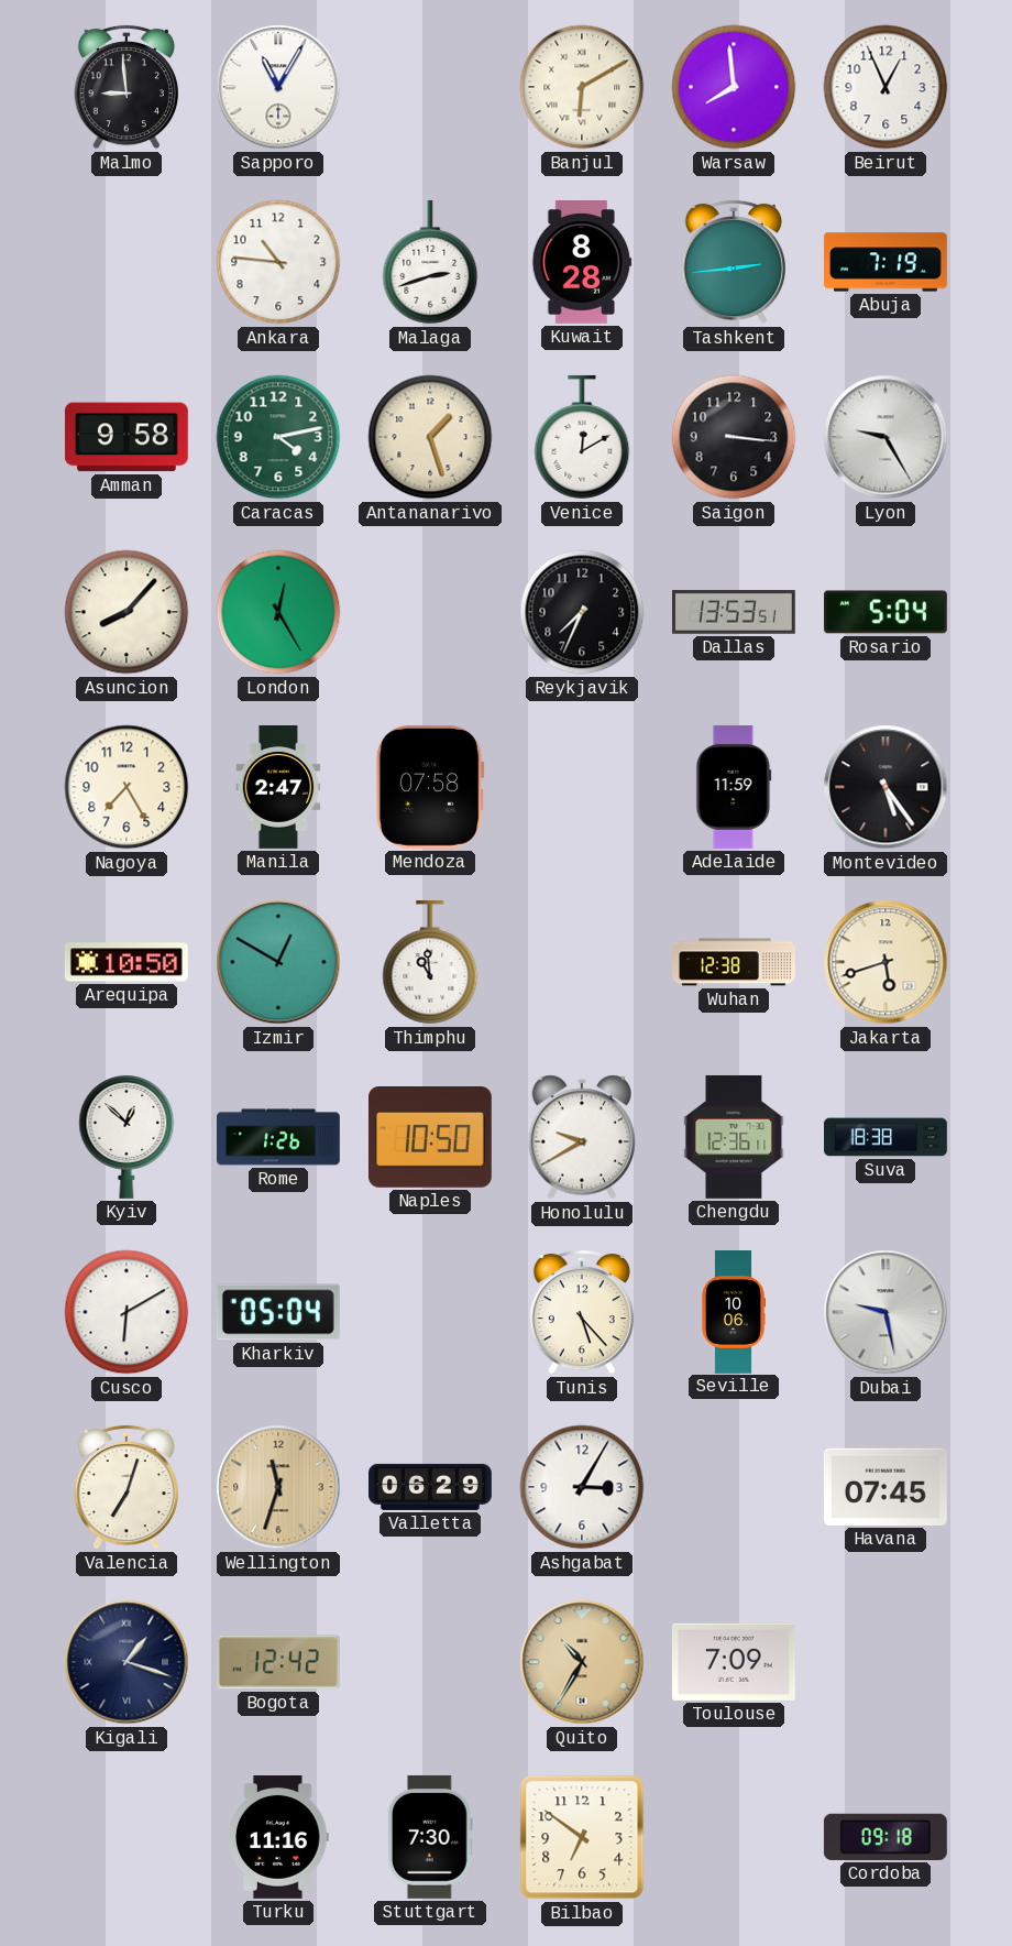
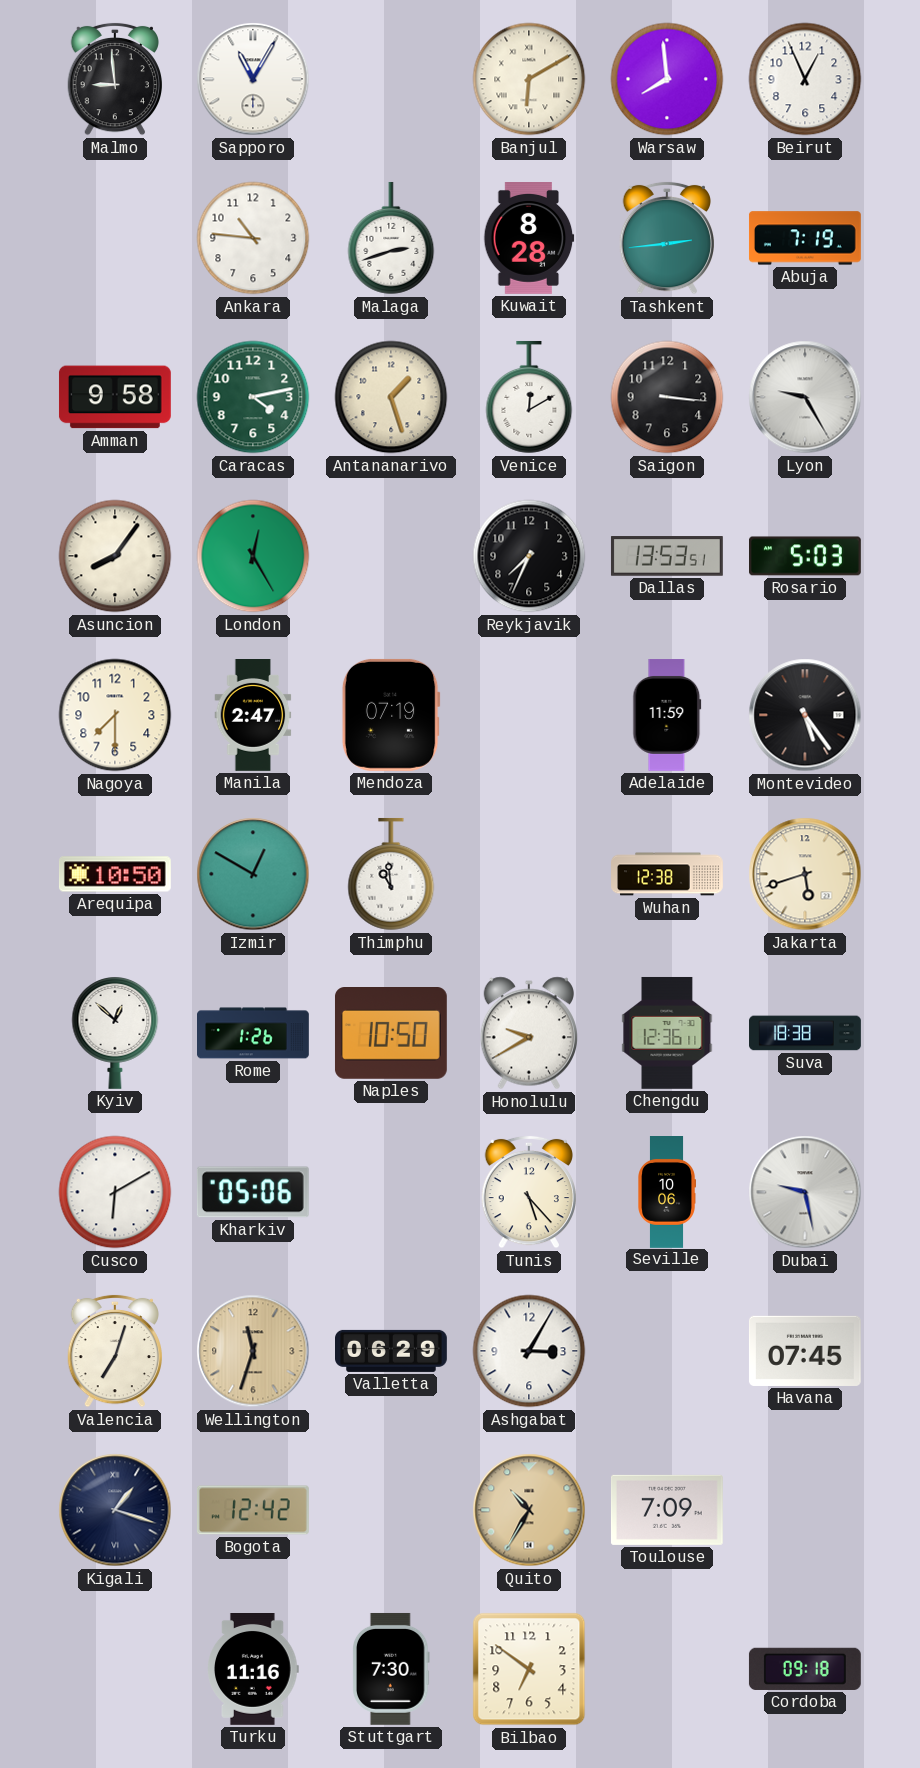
Asuncion: 8:07 -> 8:06 (115, 556)
Rosario: 5:04 -> 5:03 (806, 556)
Nagoya: 7:25 -> 7:30 (115, 715)
Mendoza: 07:58 -> 07:19 (391, 715)
Kharkiv: 05:04 -> 05:06 (253, 1192)
